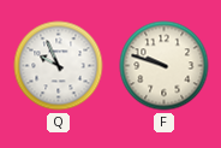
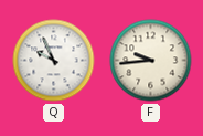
F: 9:48 -> 9:44 (151, 61)
